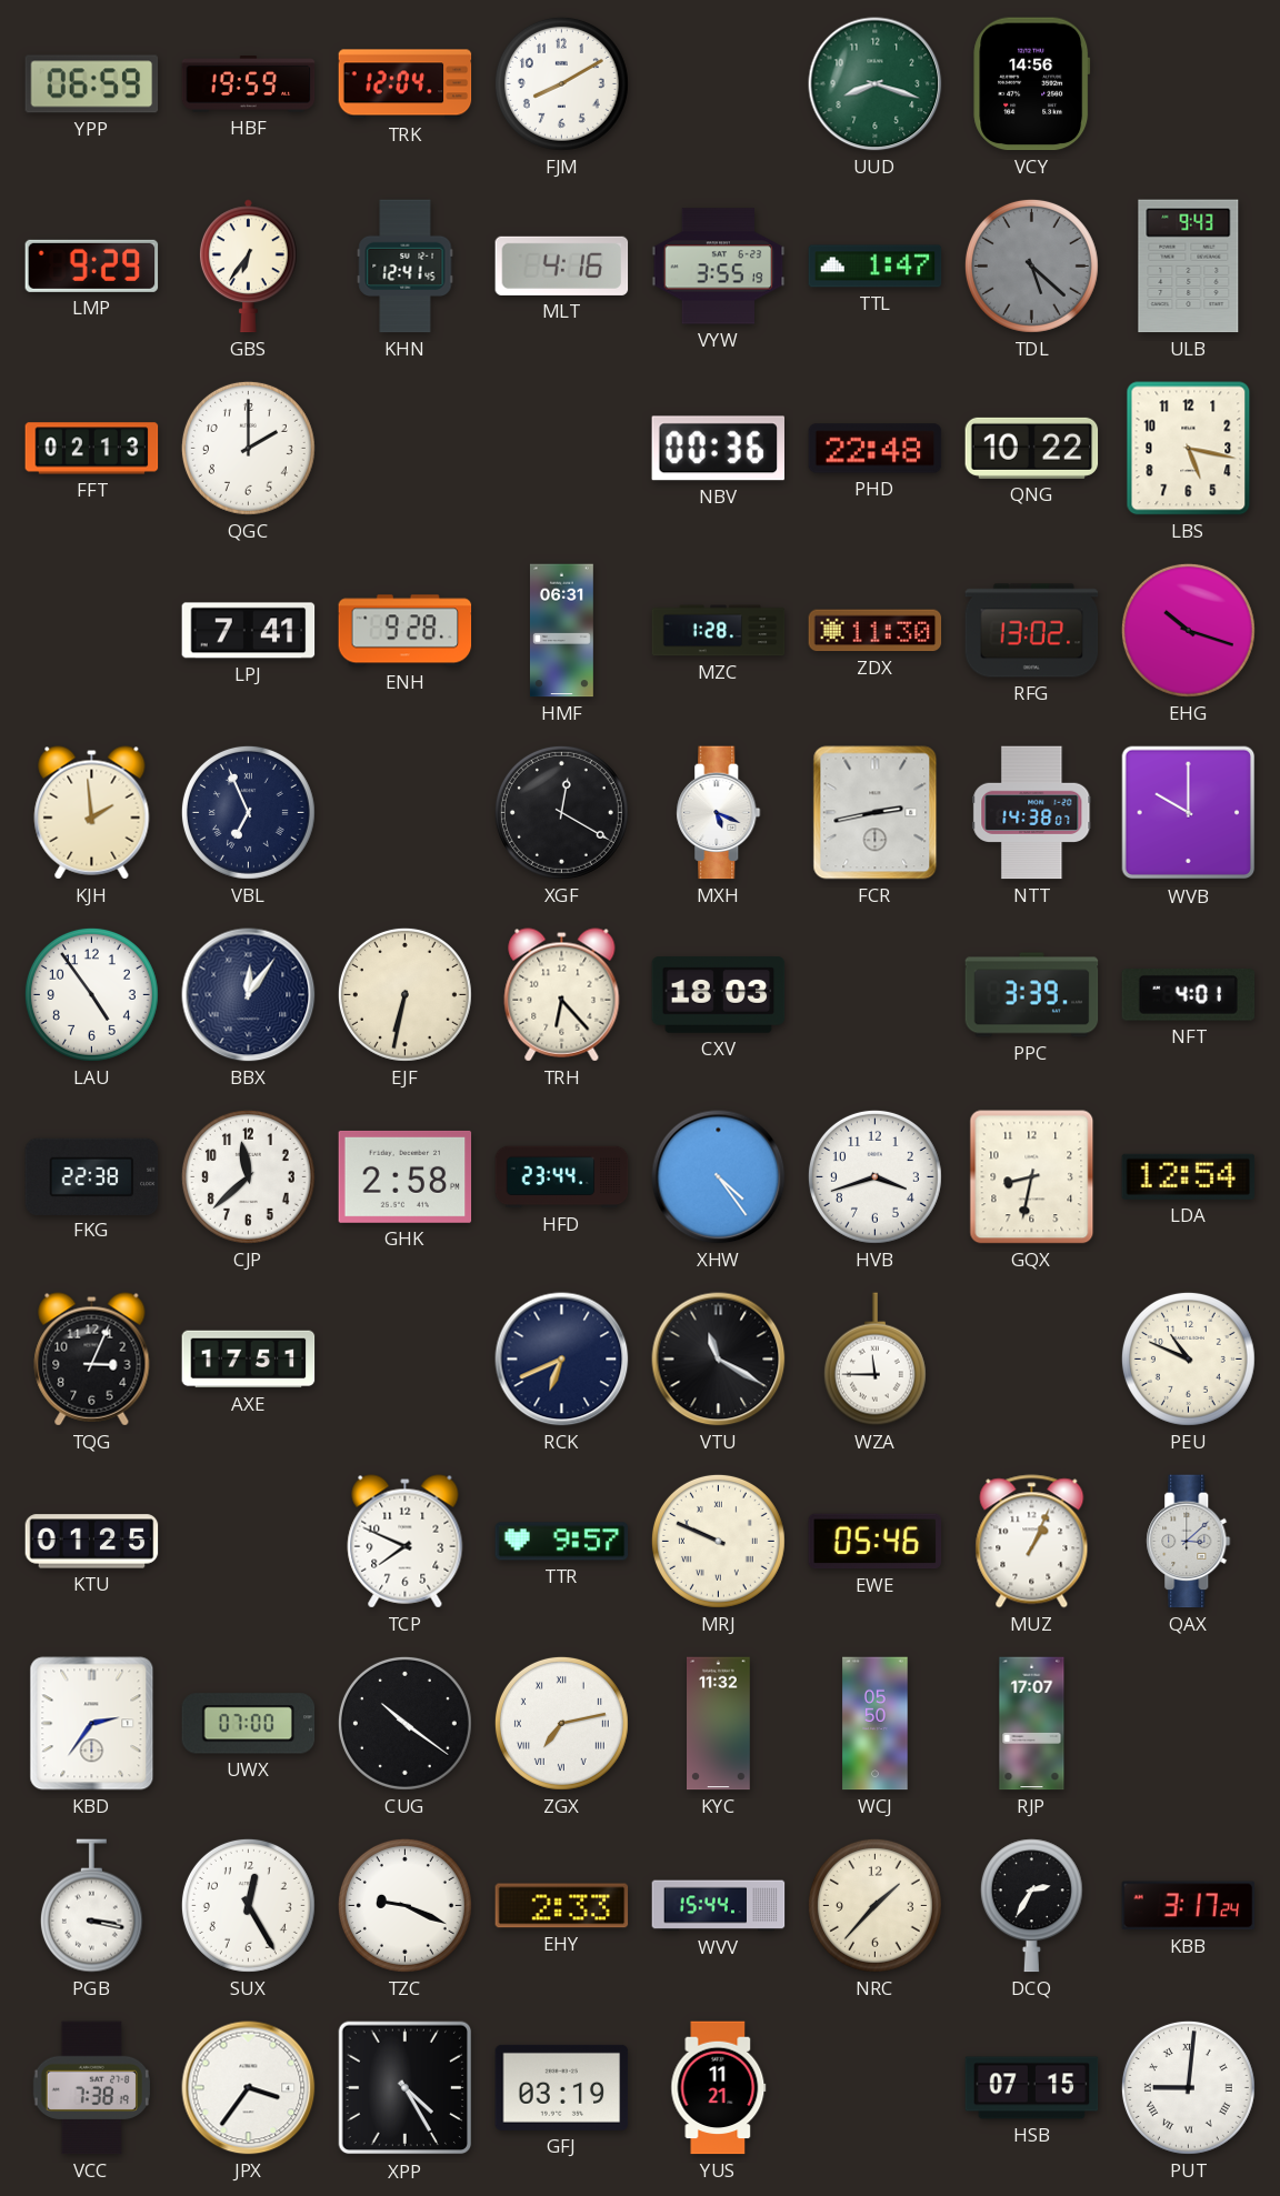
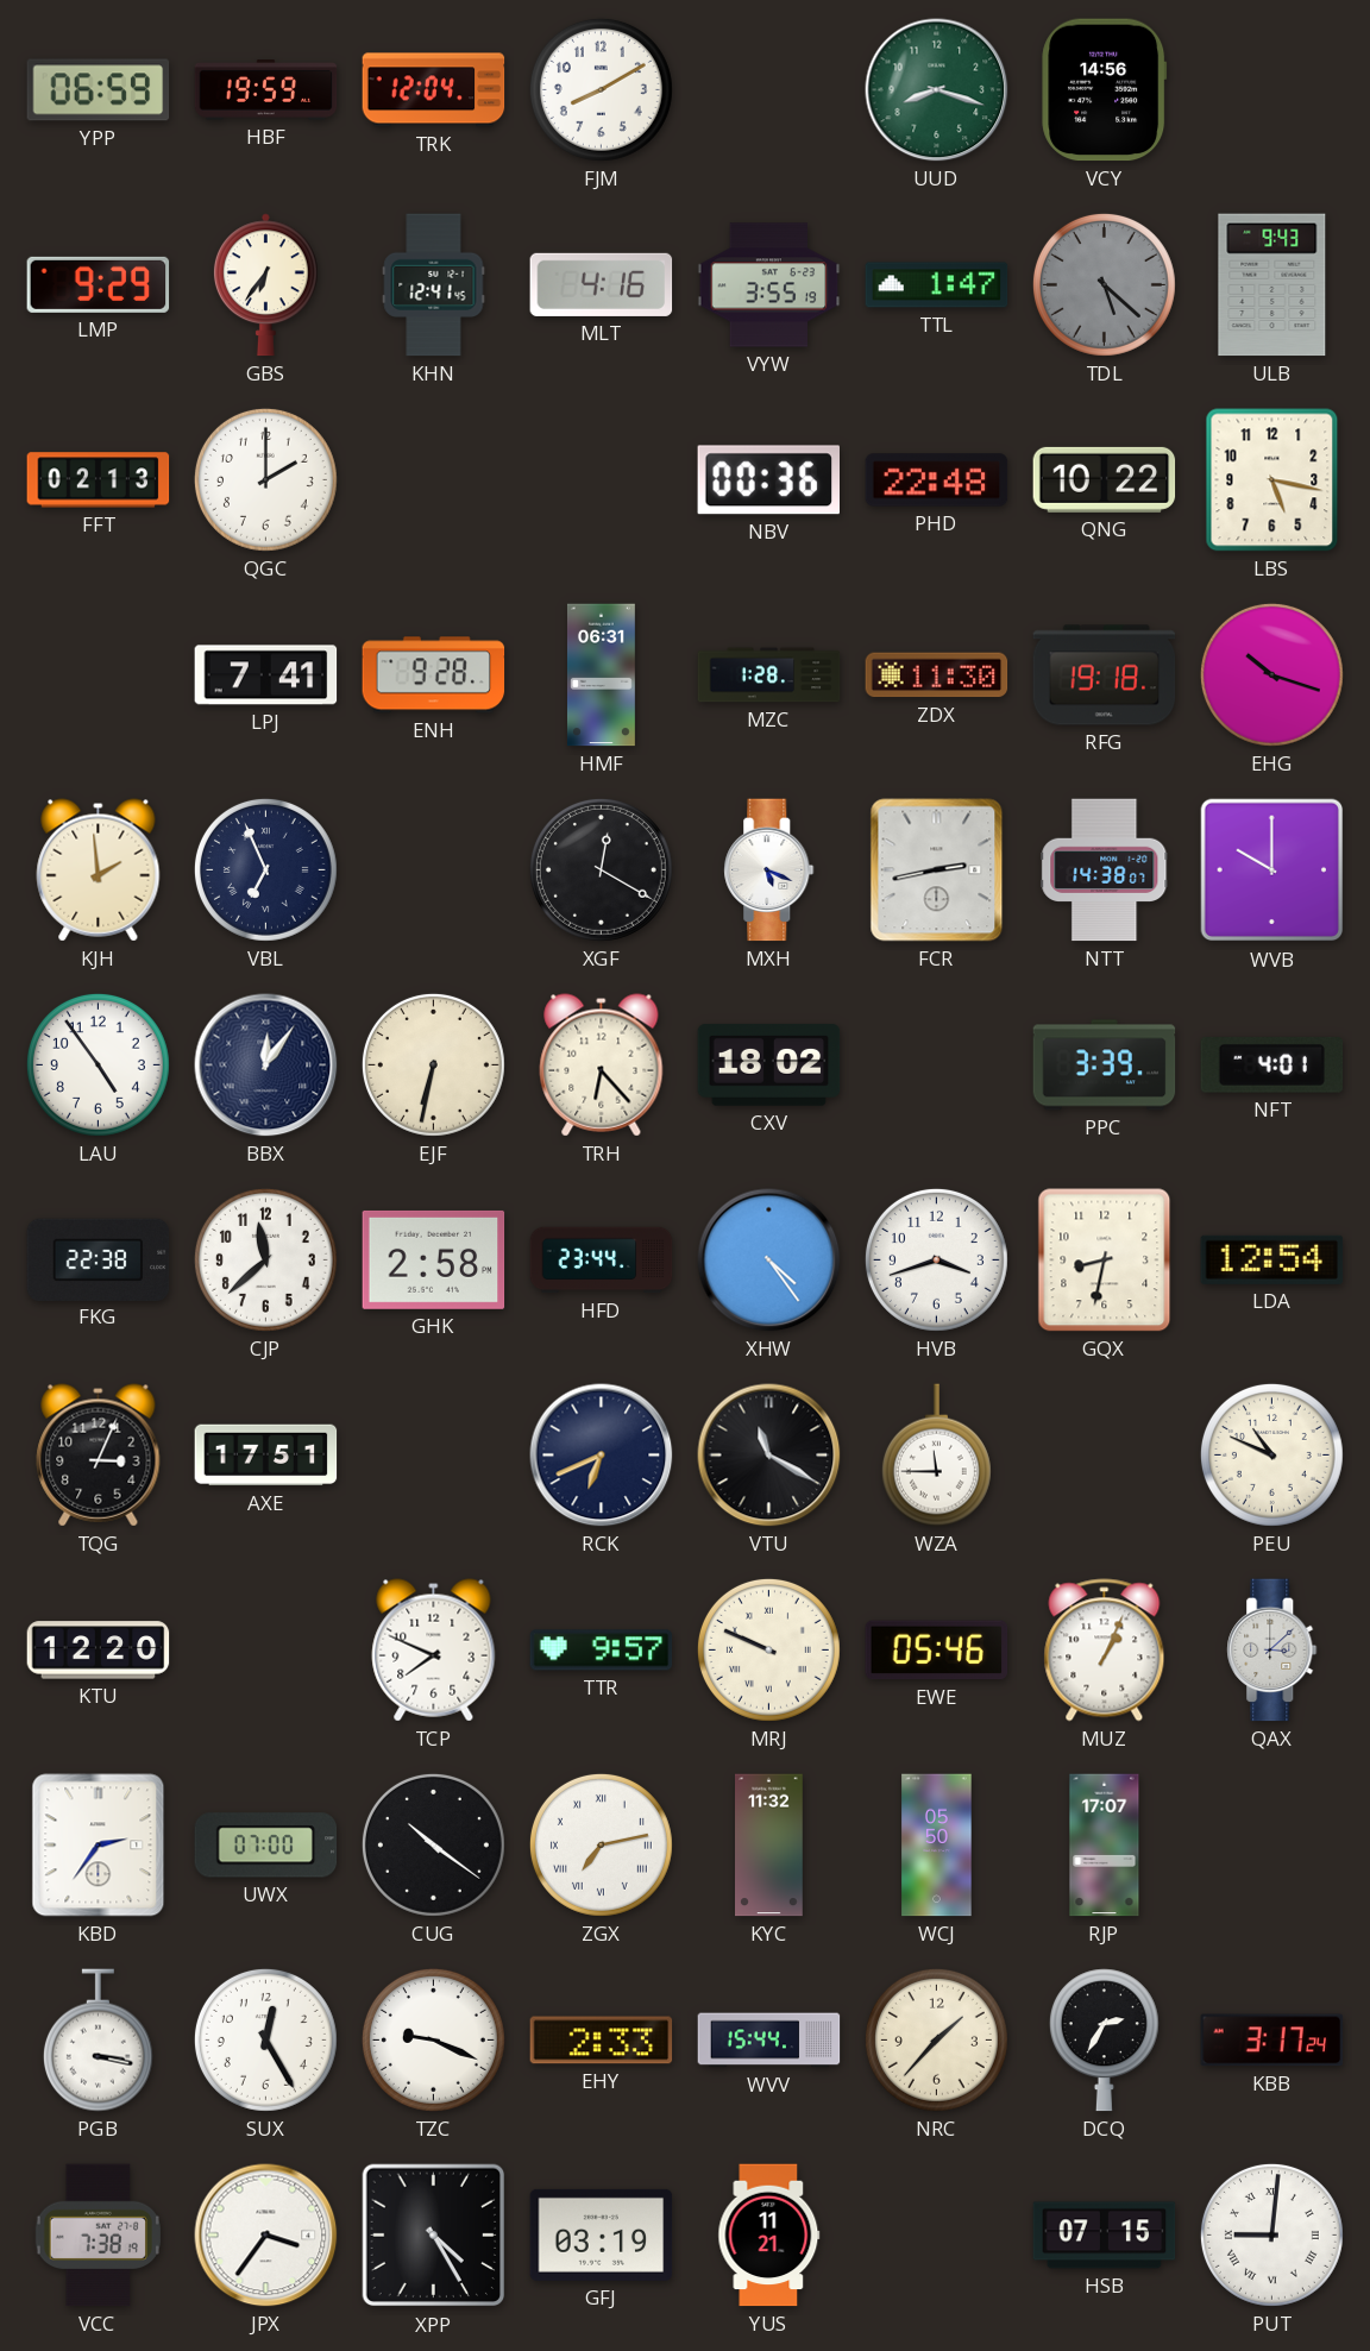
RFG: 13:02 -> 19:18 (1105, 675)
CXV: 18:03 -> 18:02 (769, 1066)
KTU: 01:25 -> 12:20 (99, 1651)
